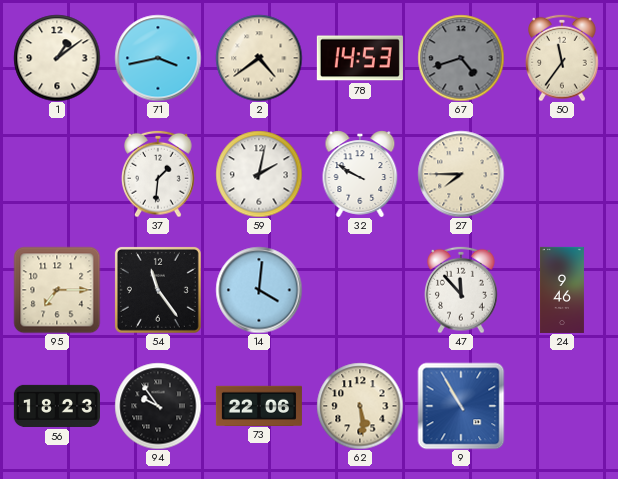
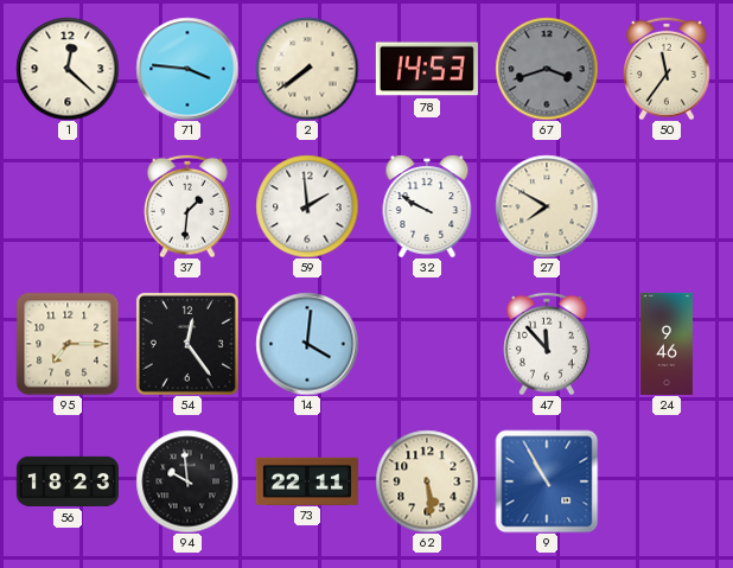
1: 1:09 -> 12:22 (68, 69)
71: 3:43 -> 3:46 (187, 69)
2: 4:39 -> 7:39 (307, 69)
67: 4:42 -> 3:42 (547, 69)
59: 2:02 -> 1:59 (307, 206)
27: 7:45 -> 7:50 (547, 206)
54: 11:24 -> 12:24 (187, 344)
94: 9:54 -> 9:59 (187, 481)
73: 22:06 -> 22:11 (307, 480)
